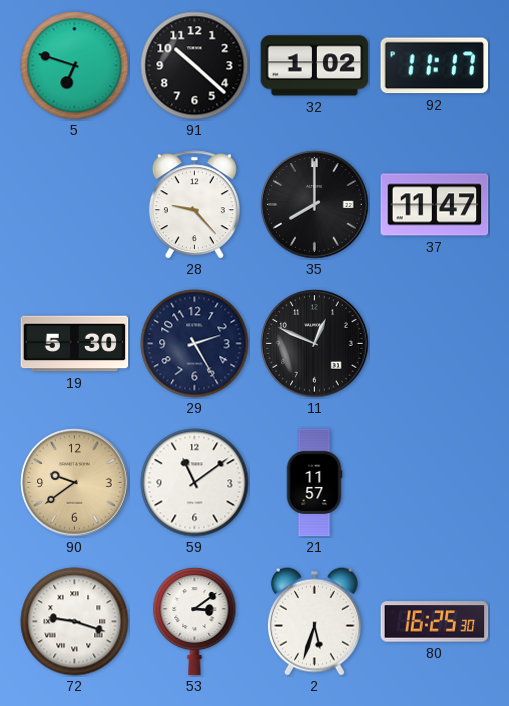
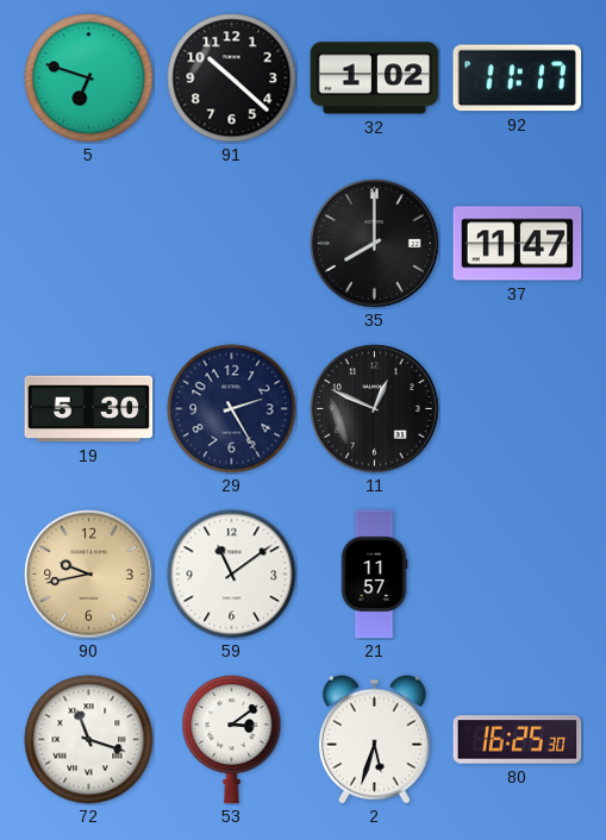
28: 9:23 -> none (194, 205)
90: 9:39 -> 9:43 (89, 575)
72: 9:18 -> 11:18 (89, 740)
